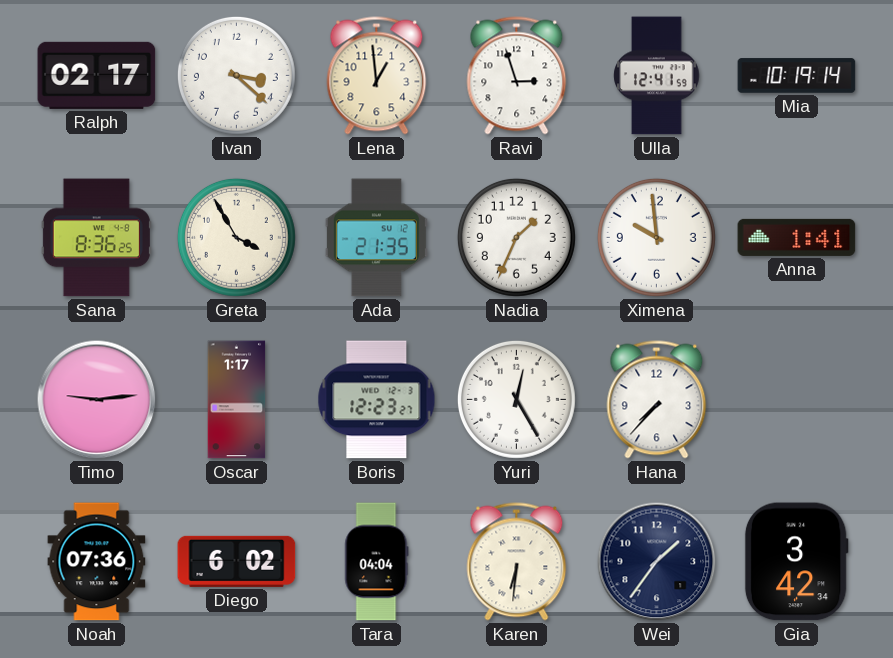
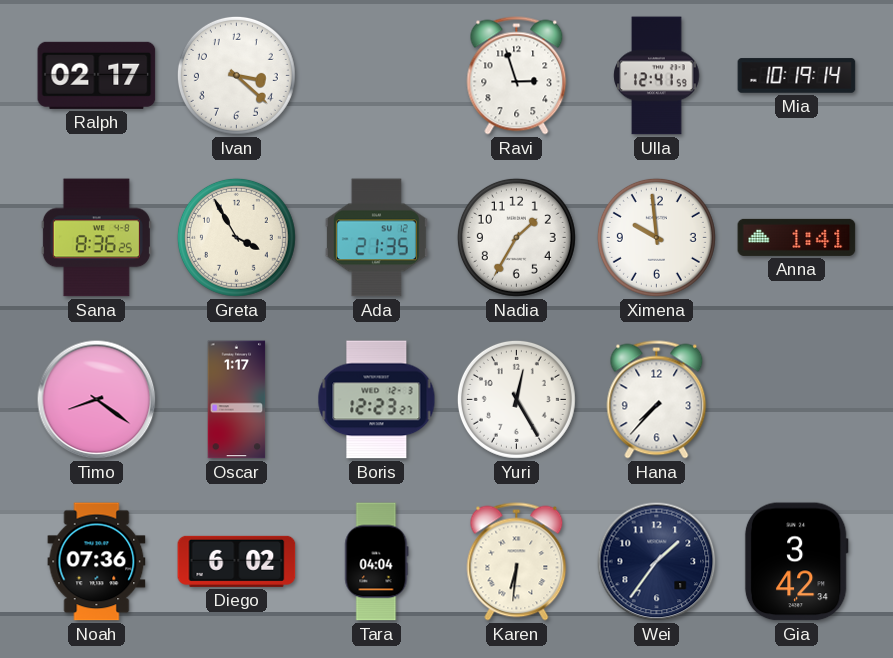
Lena: 12:59 -> none (377, 76)
Nadia: 1:34 -> 1:35 (516, 237)
Timo: 9:14 -> 8:21 (97, 400)
